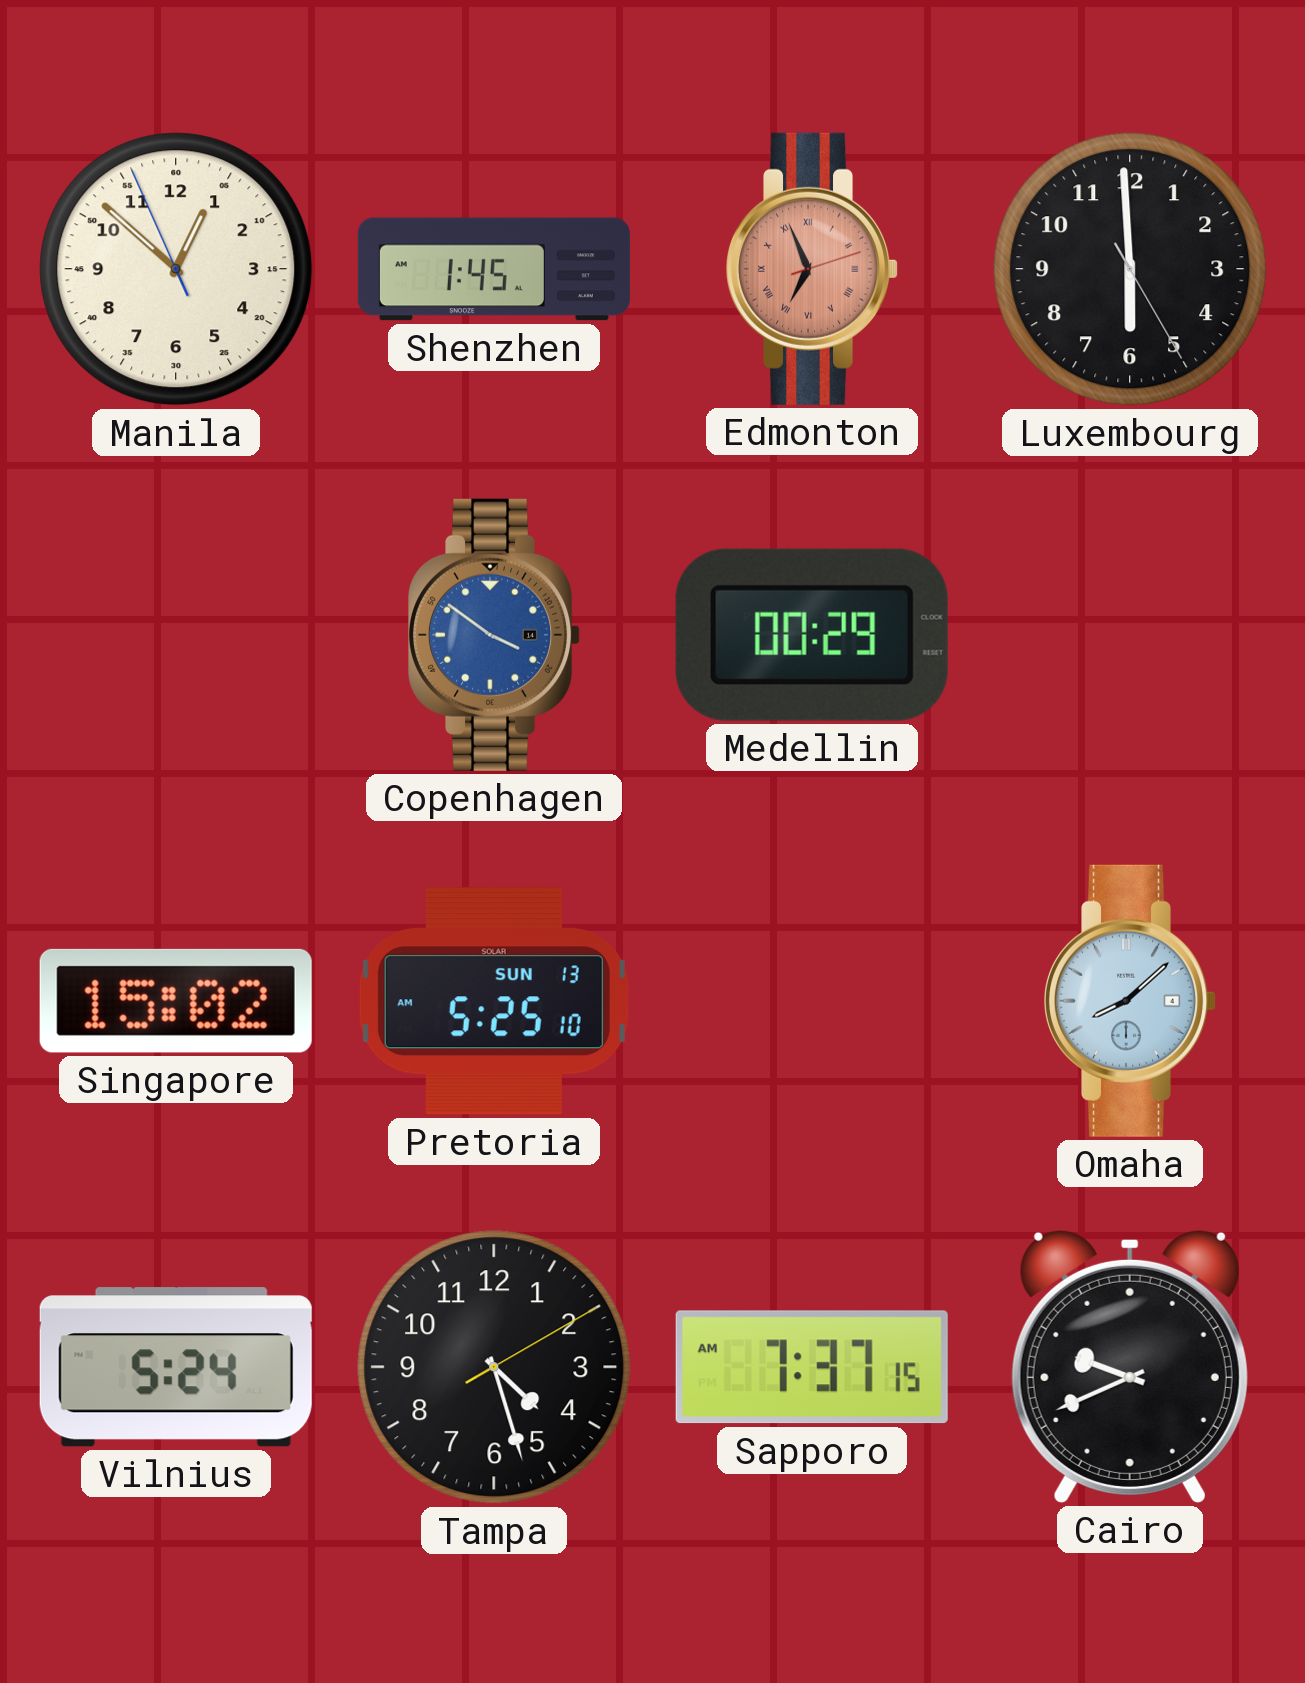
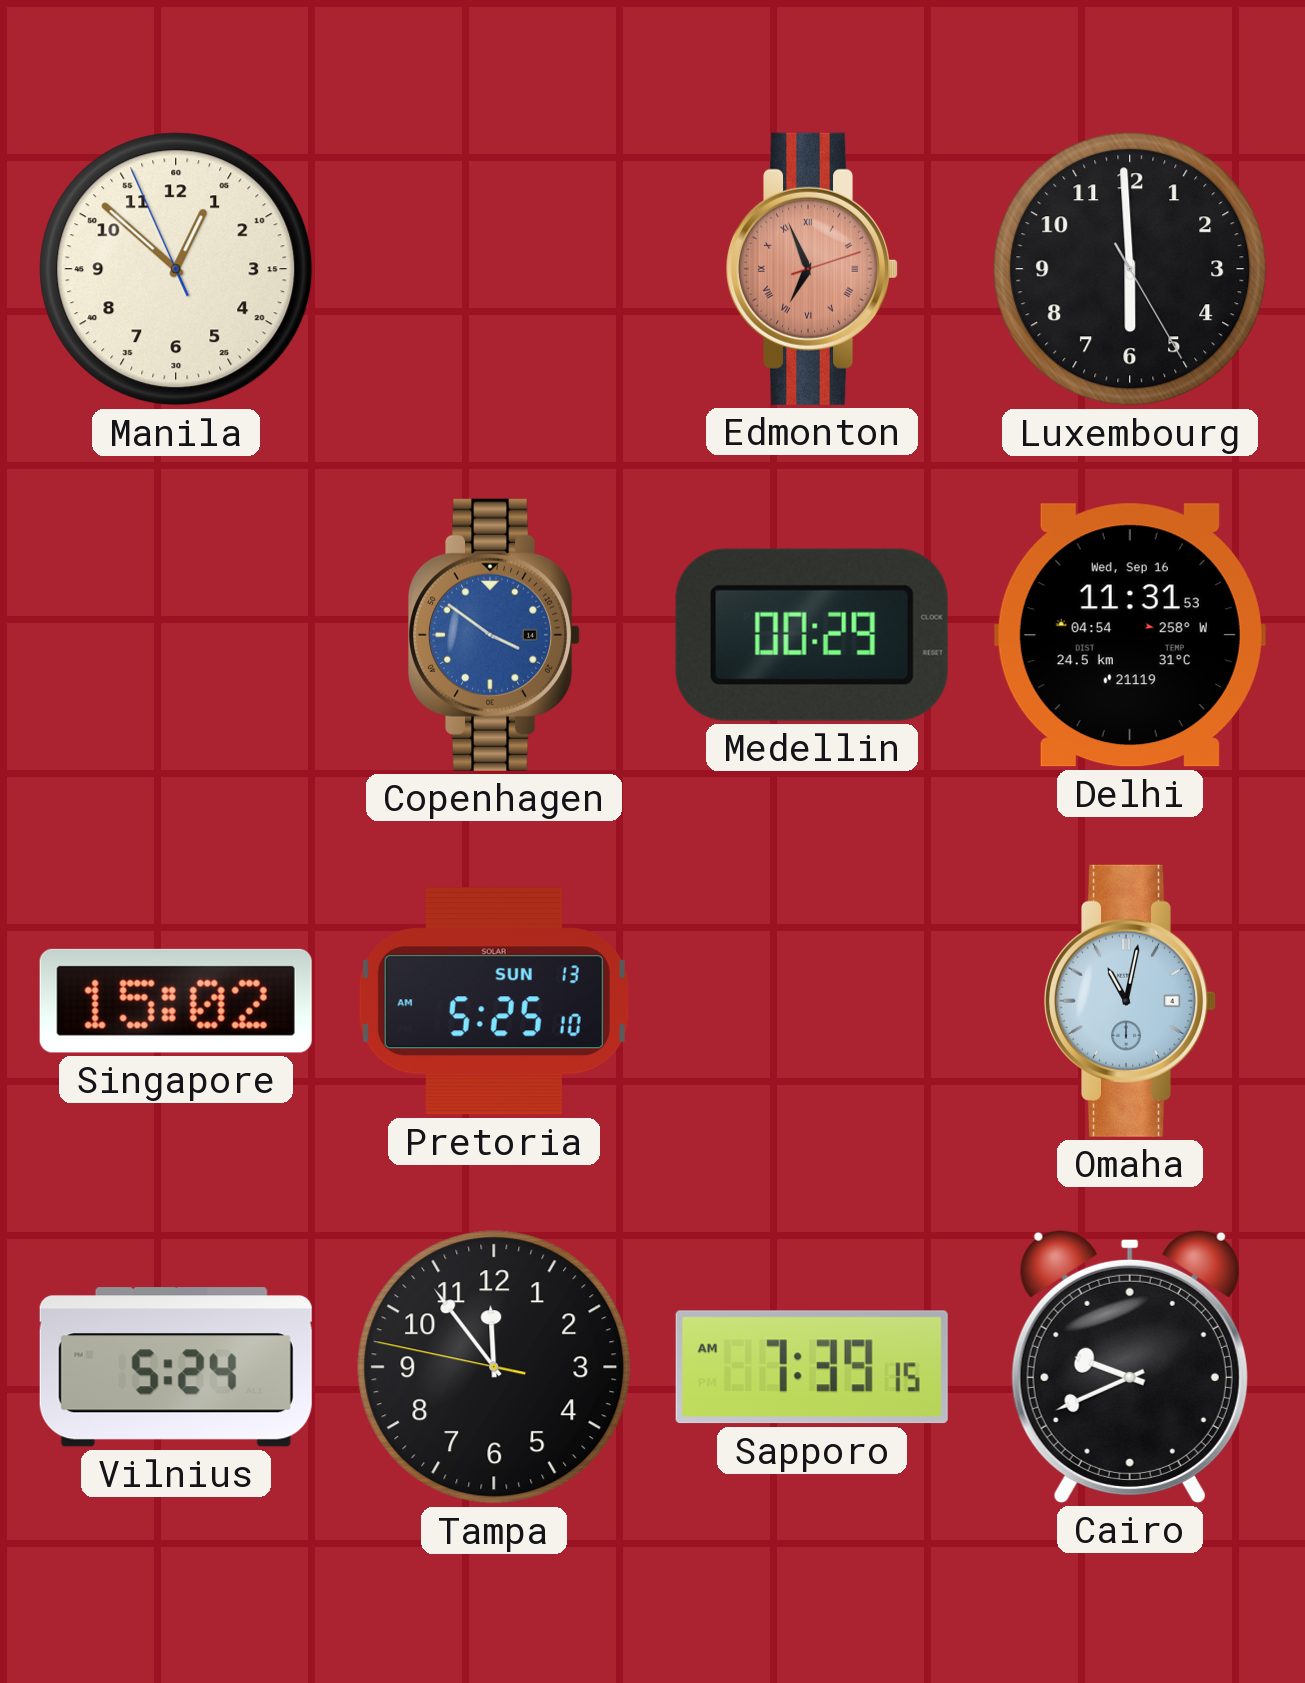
Shenzhen: 1:45 -> none (494, 269)
Delhi: none -> 11:31 (1130, 635)
Omaha: 8:08 -> 11:02 (1131, 1001)
Tampa: 4:27 -> 11:53 (494, 1367)
Sapporo: 7:37 -> 7:39 (812, 1367)
